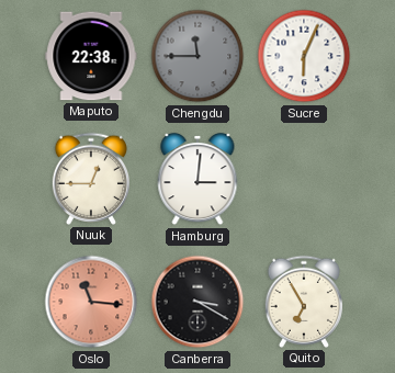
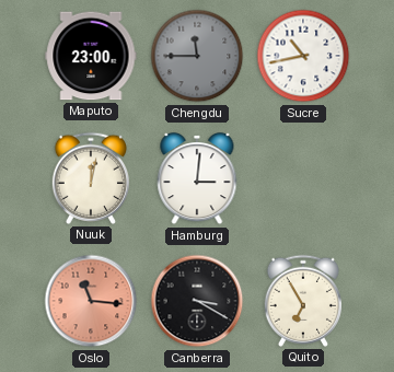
Maputo: 22:38 -> 23:00 (91, 56)
Sucre: 6:04 -> 10:43 (303, 56)
Nuuk: 12:45 -> 12:02 (90, 178)
